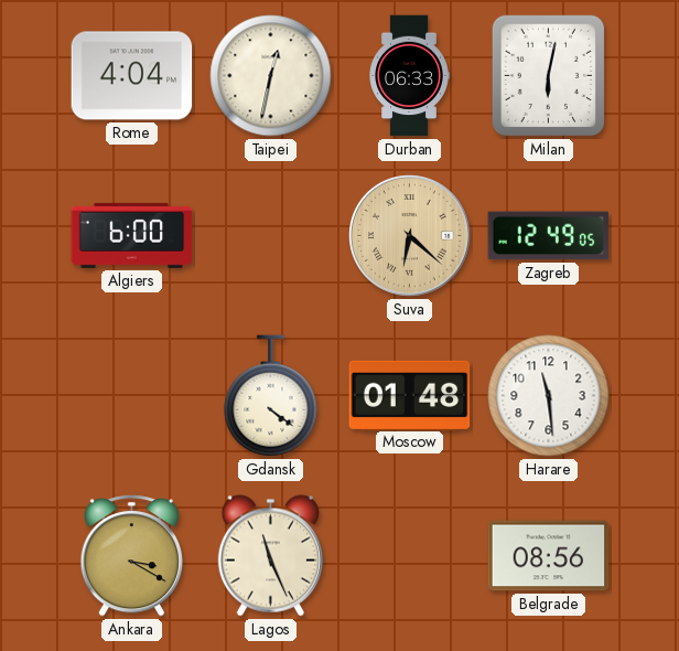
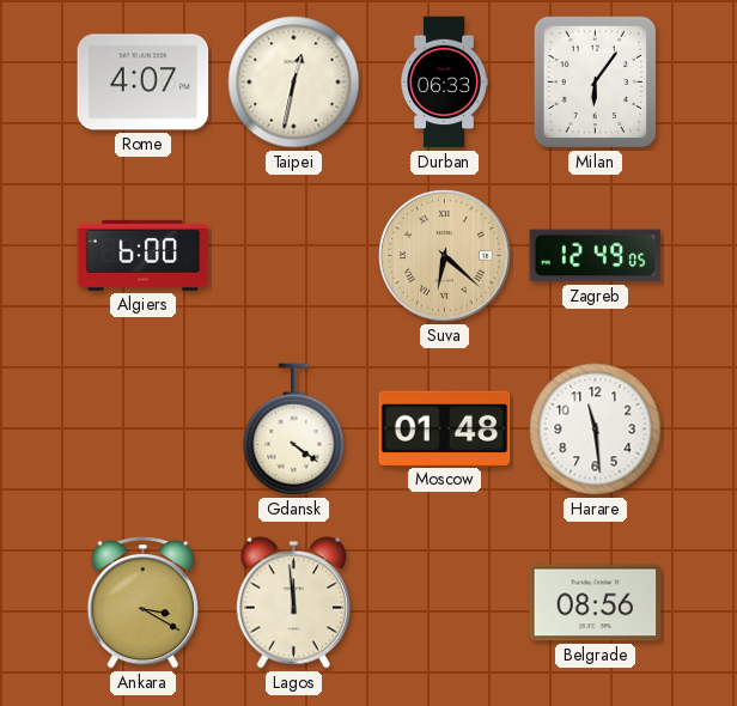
Rome: 4:04 -> 4:07 (144, 83)
Milan: 6:02 -> 6:06 (596, 83)
Lagos: 11:26 -> 11:59 (293, 603)
